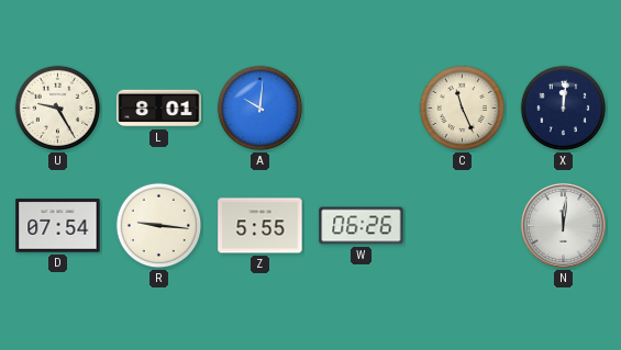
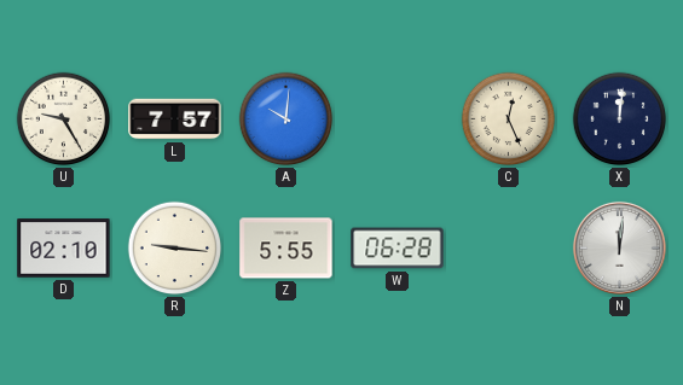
L: 8:01 -> 7:57 (175, 119)
C: 11:26 -> 12:26 (509, 119)
D: 07:54 -> 02:10 (64, 249)
W: 06:26 -> 06:28 (398, 249)
